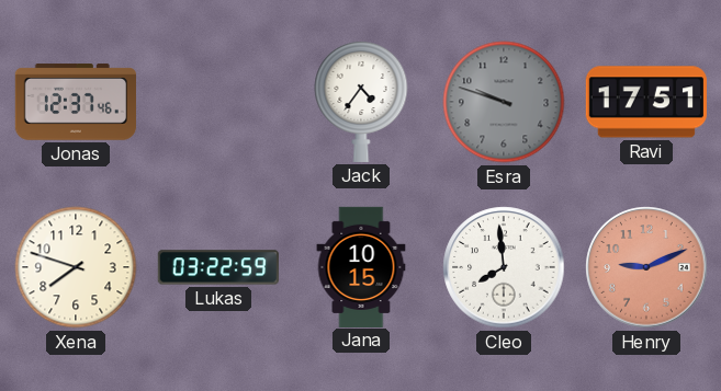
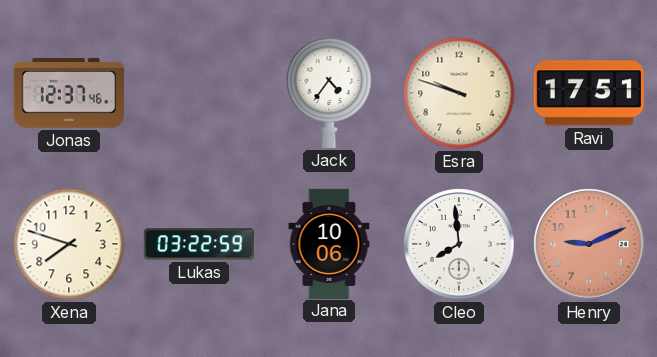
Esra dial: grey -> cream (459, 93)
Jana: 10:15 -> 10:06 (329, 243)
